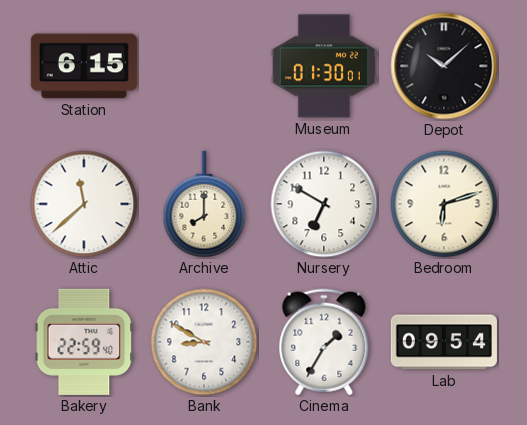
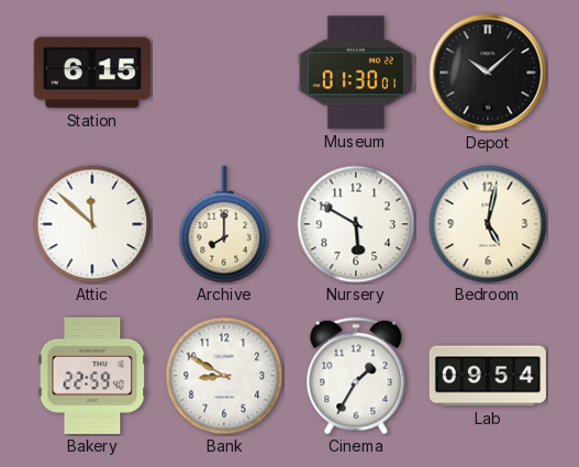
Attic: 11:38 -> 11:52 (92, 224)
Nursery: 6:50 -> 5:50 (356, 224)
Bedroom: 6:12 -> 5:02 (488, 224)
